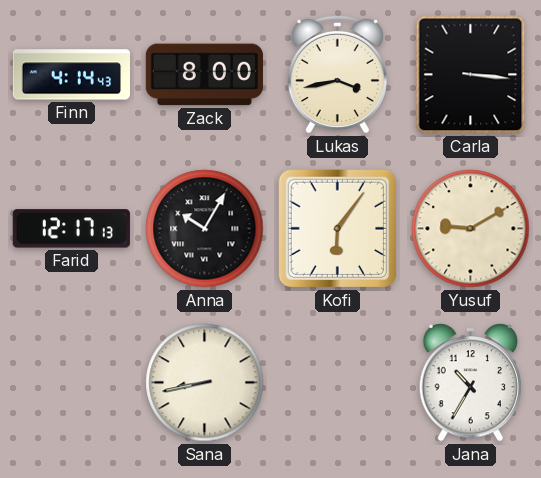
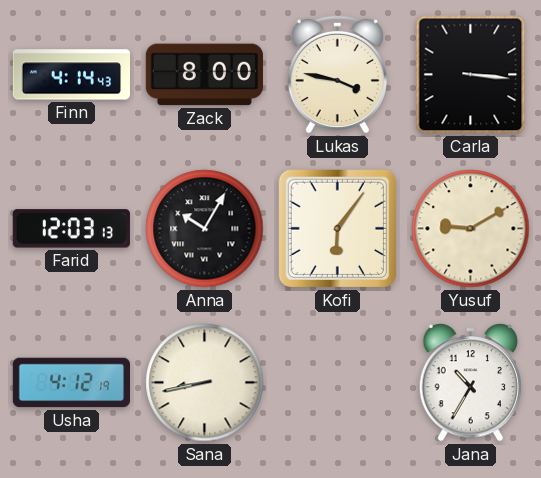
Lukas: 3:43 -> 3:47 (337, 74)
Farid: 12:17 -> 12:03 (71, 229)
Usha: none -> 4:12 (71, 383)
